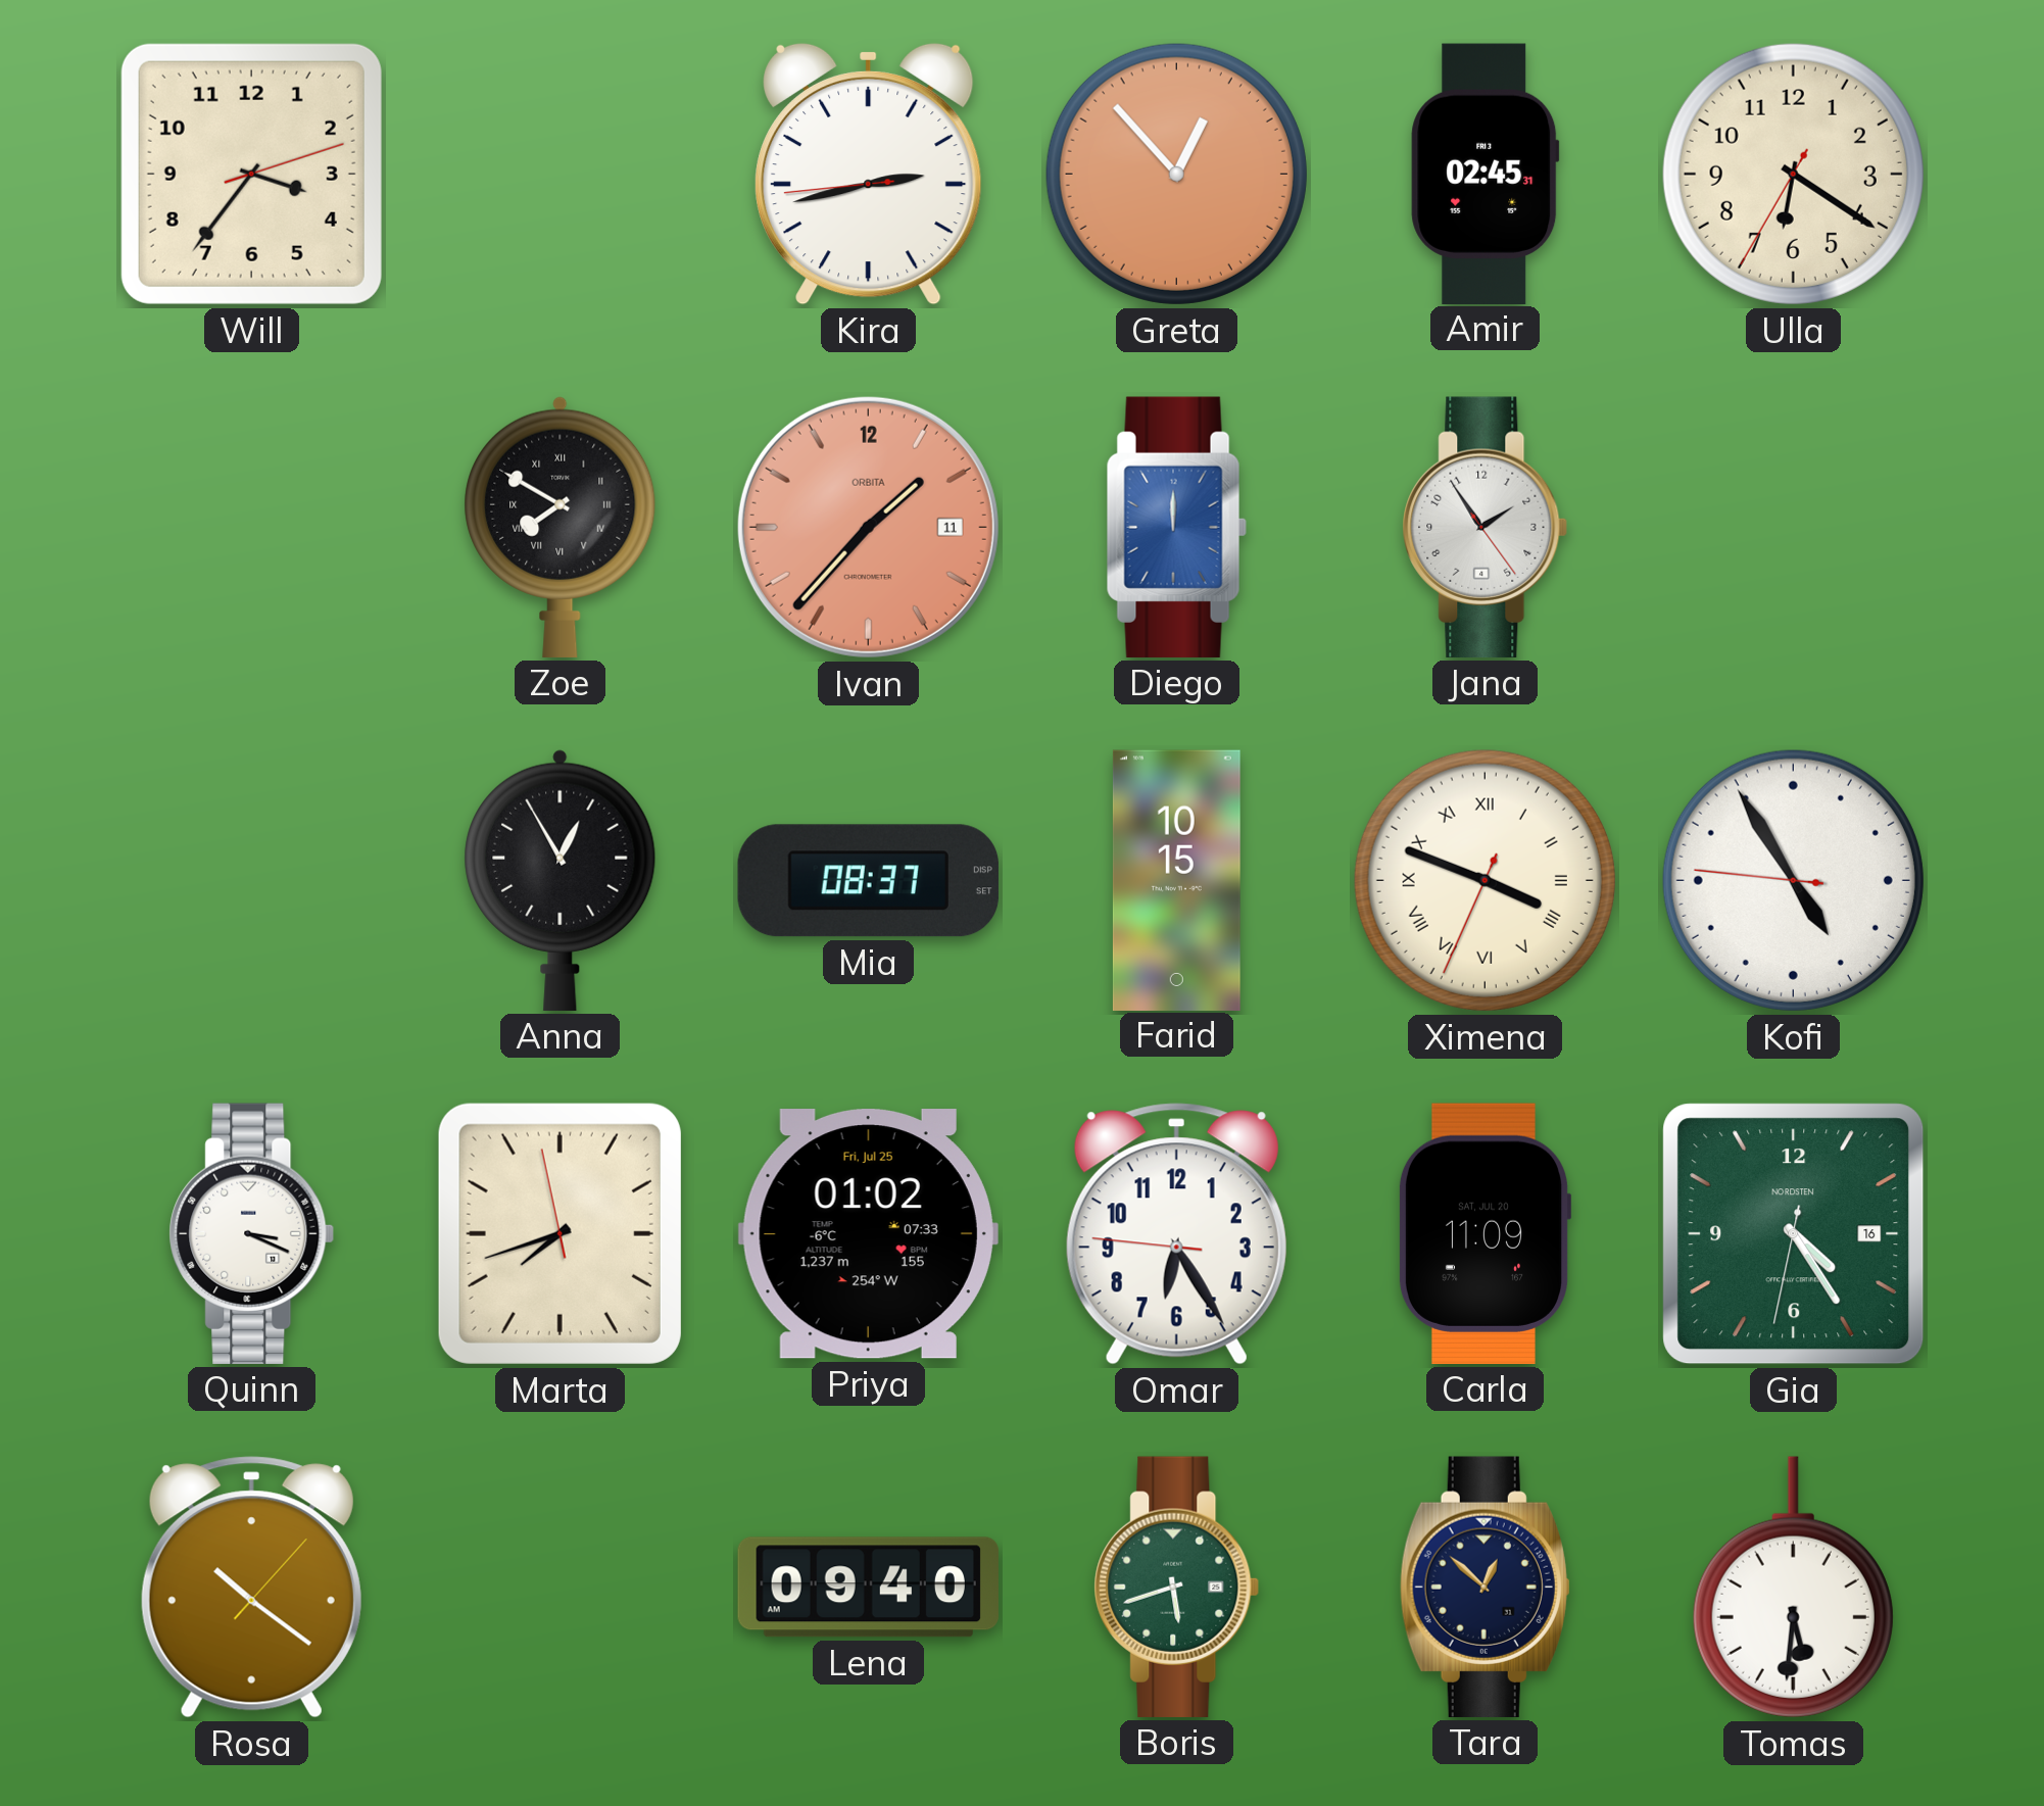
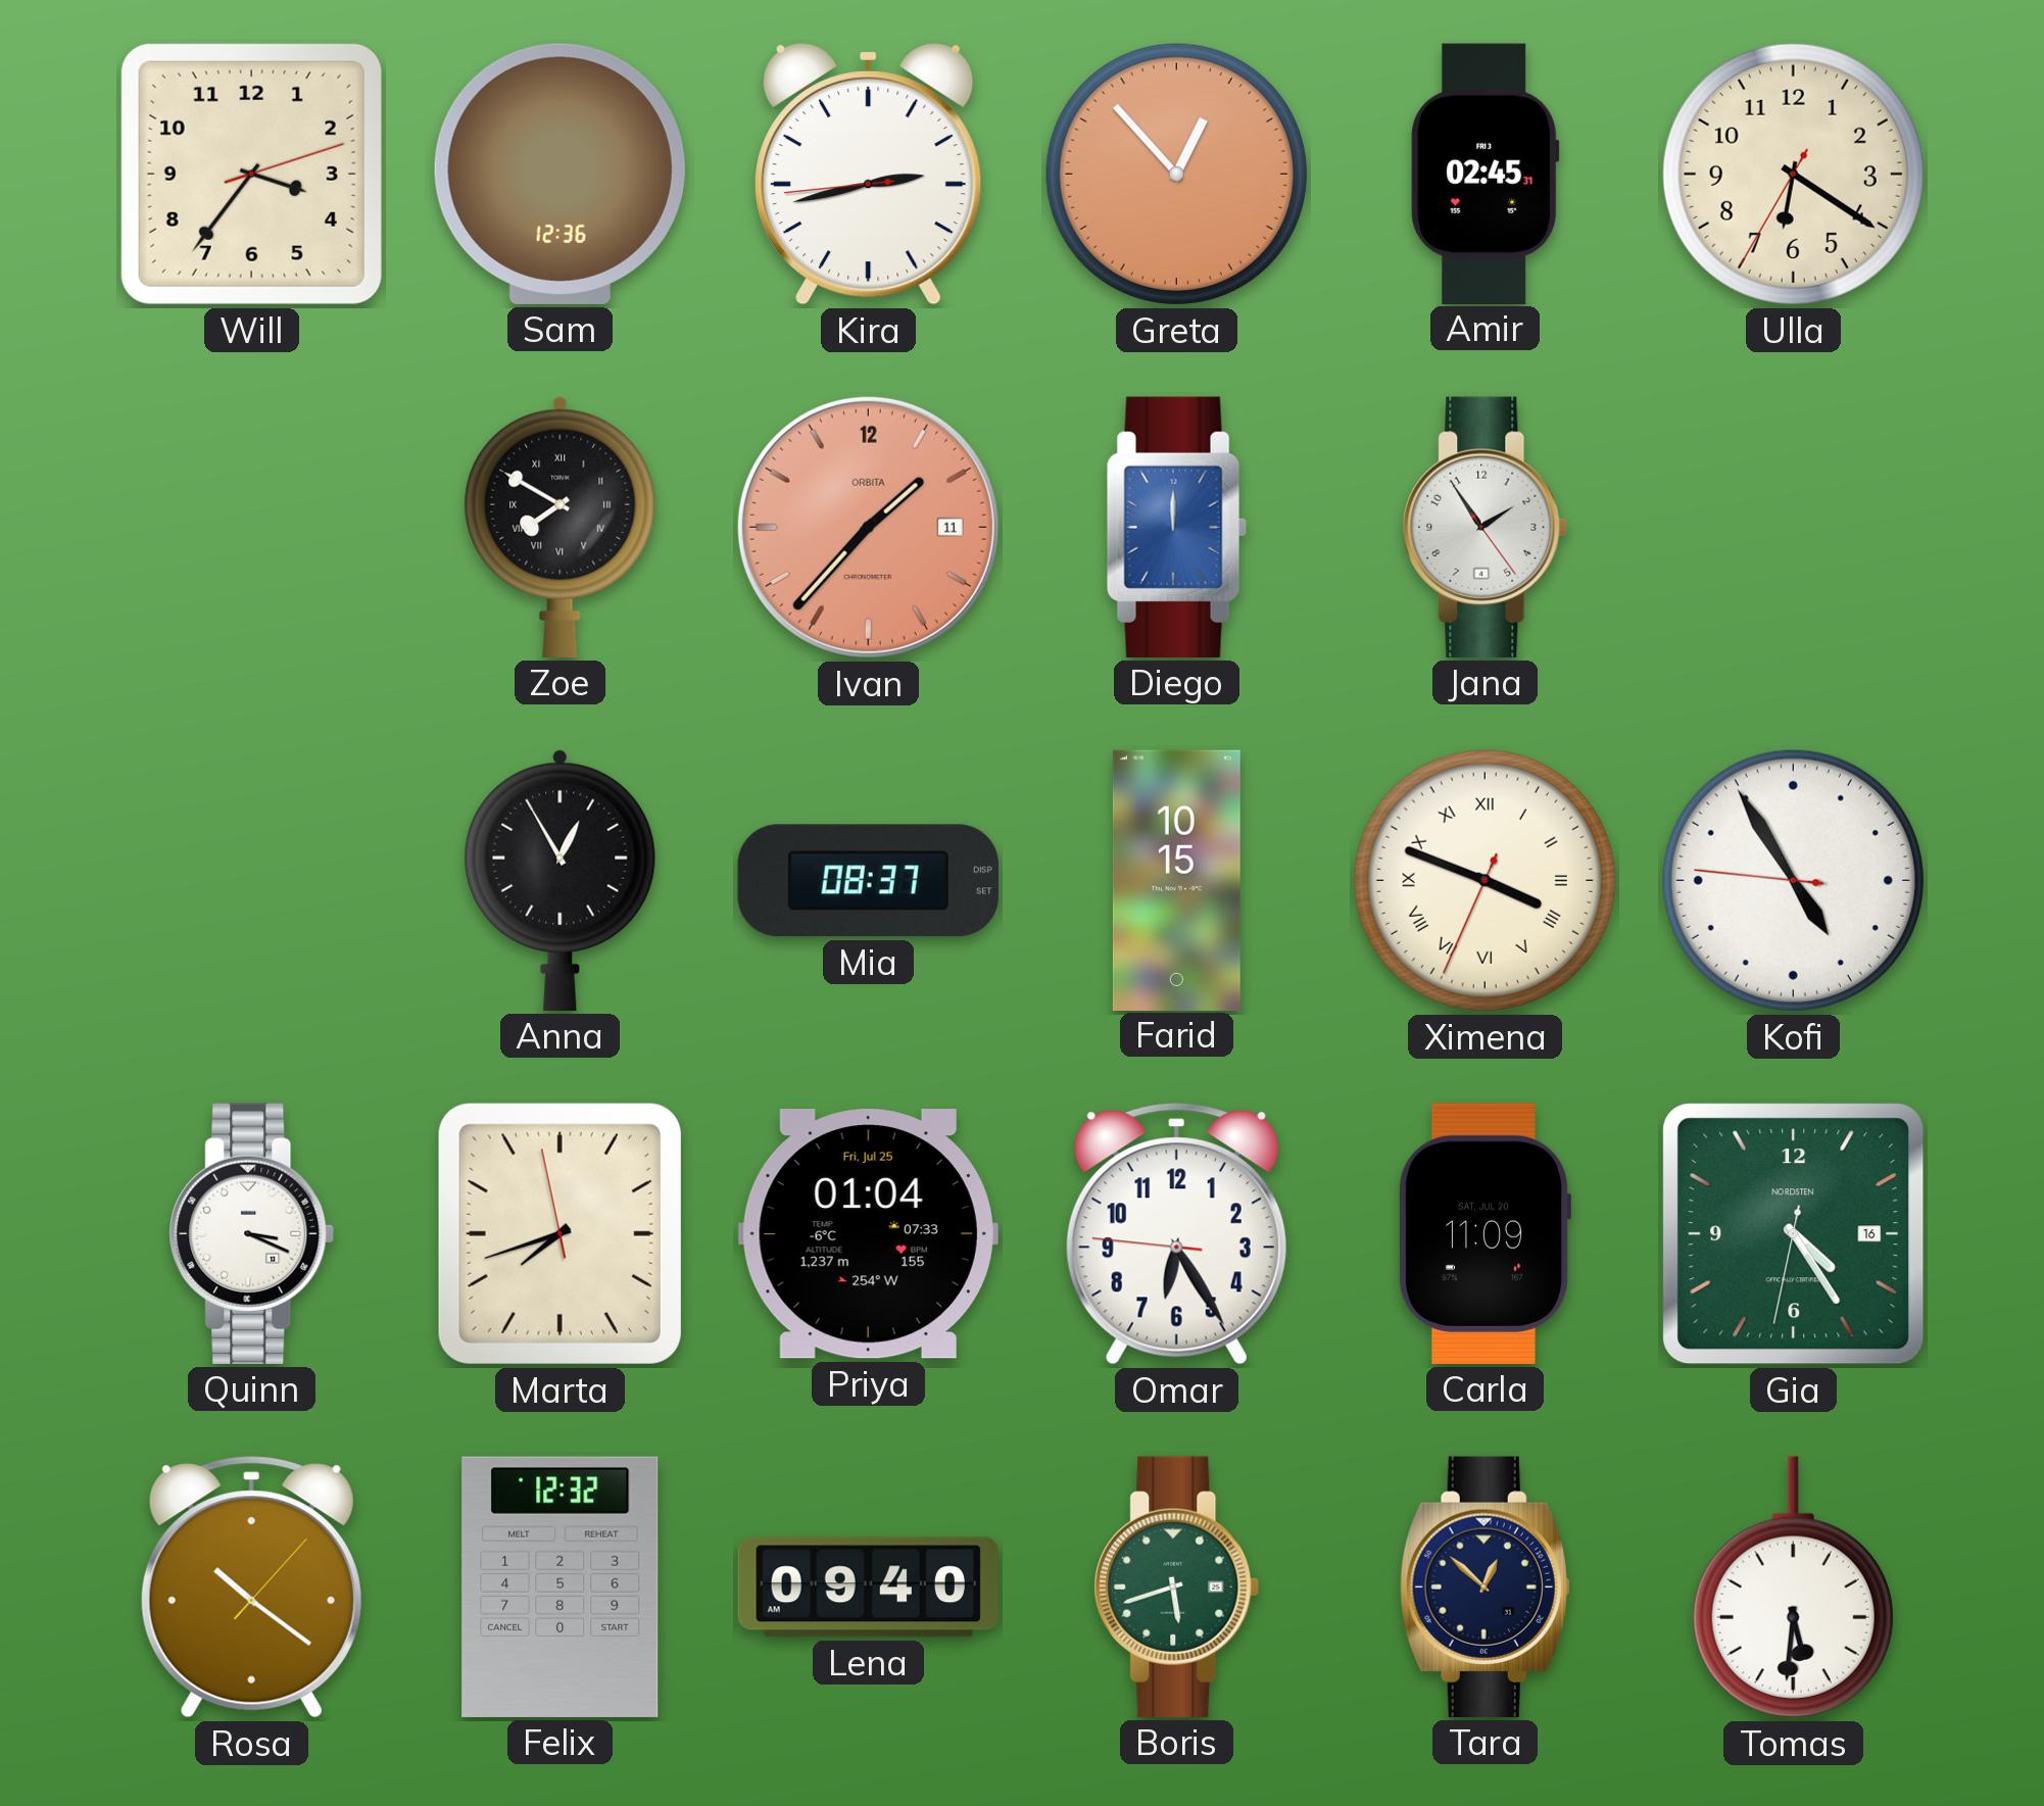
Sam: none -> 12:36 (559, 174)
Priya: 01:02 -> 01:04 (868, 1234)
Felix: none -> 12:32 (561, 1587)
